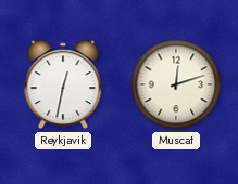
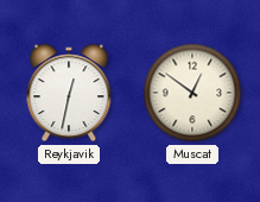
Muscat: 12:12 -> 12:51 (192, 93)
